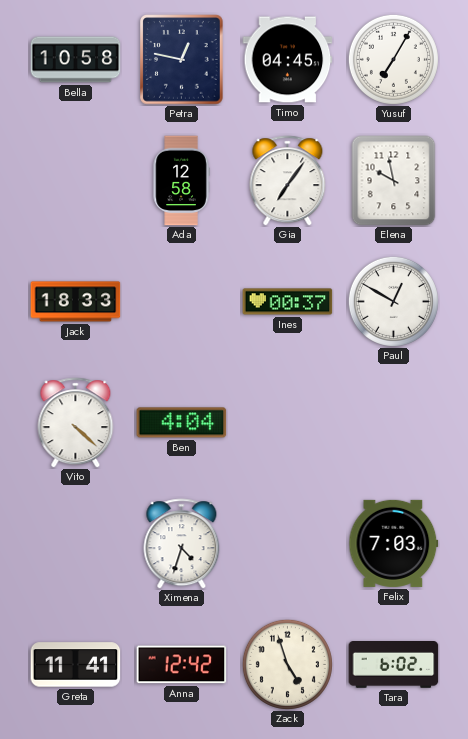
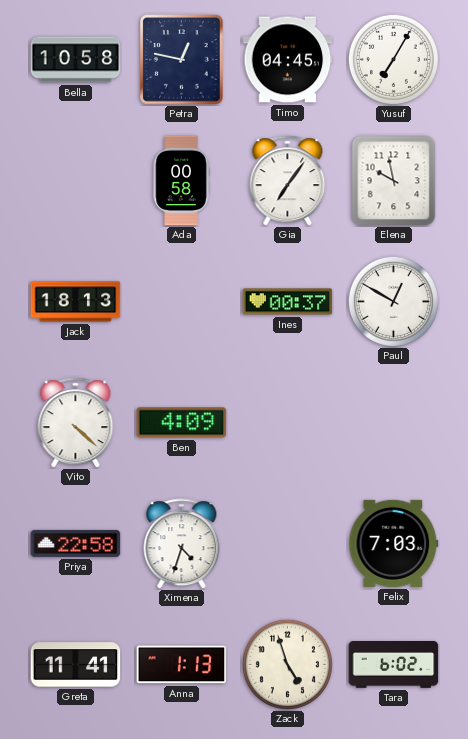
Ada: 12:58 -> 00:58 (181, 181)
Jack: 18:33 -> 18:13 (76, 302)
Ben: 4:04 -> 4:09 (182, 423)
Priya: none -> 22:58 (76, 543)
Anna: 12:42 -> 1:13 (182, 665)
